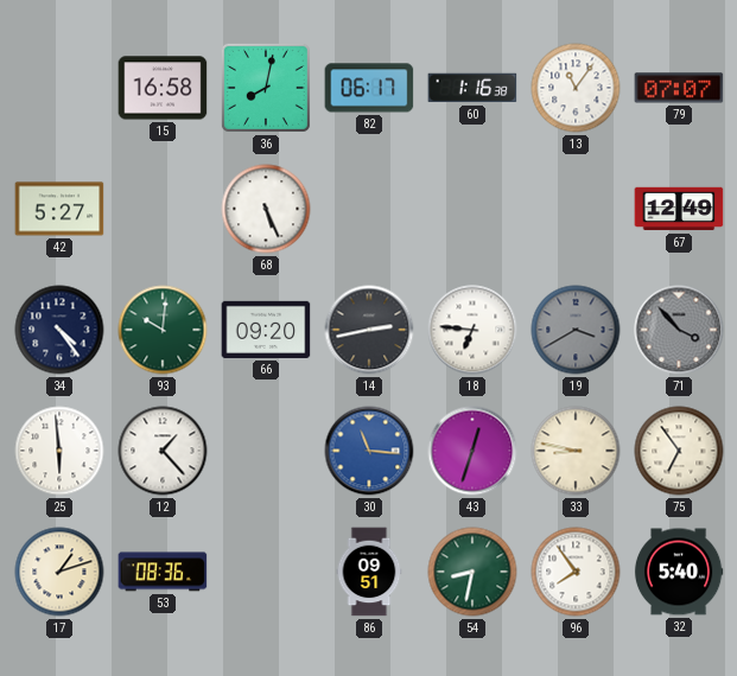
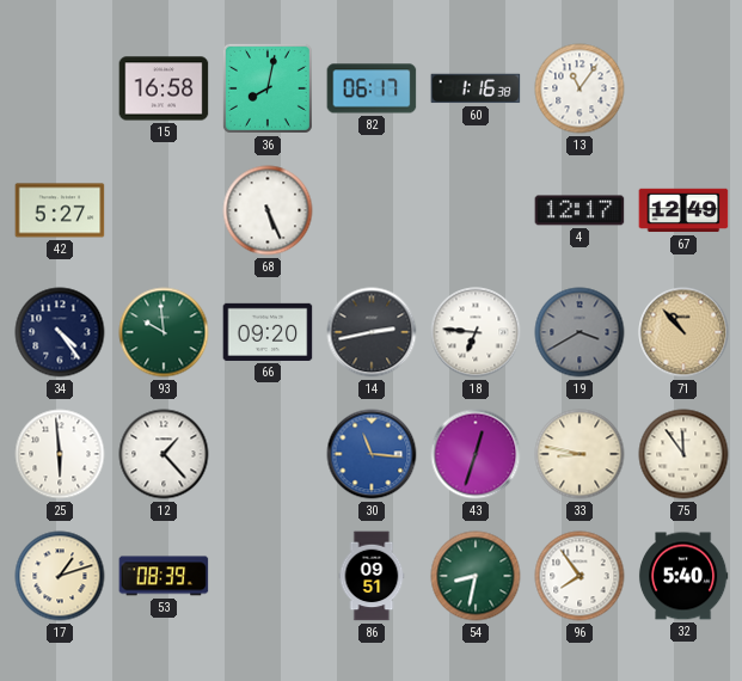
79: 07:07 -> none (679, 88)
4: none -> 12:17 (580, 210)
93: 10:01 -> 9:59 (164, 332)
71: 3:53 -> 10:53 (683, 332)
71 dial: grey -> champagne (683, 332)
75: 6:54 -> 11:54 (683, 454)
53: 08:36 -> 08:39 (164, 576)
